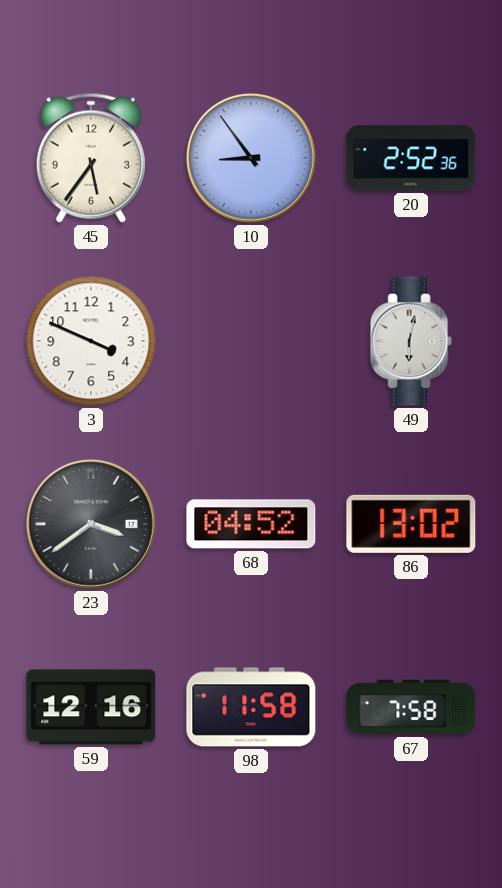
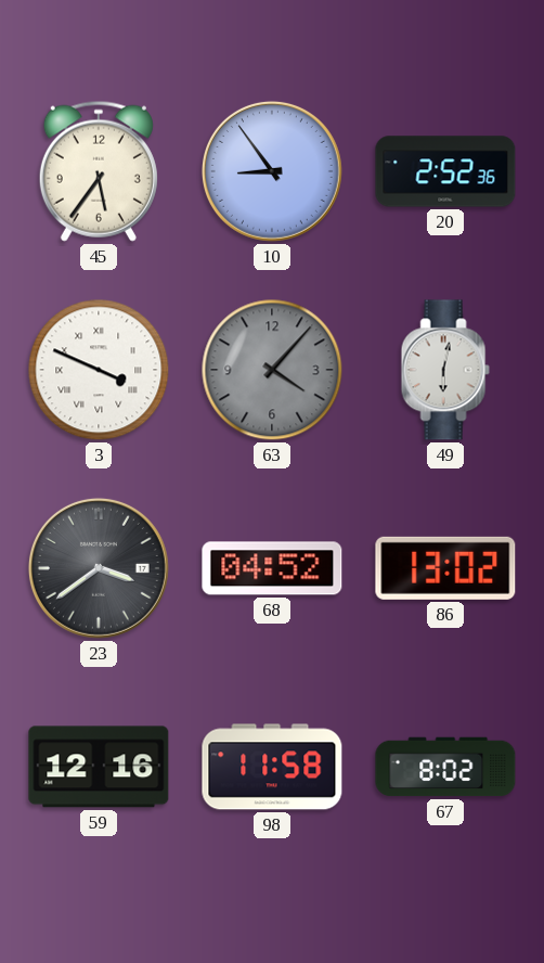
3 numerals: Arabic -> Roman (99, 370)
63: none -> 4:07 (272, 370)
67: 7:58 -> 8:02 (445, 767)
